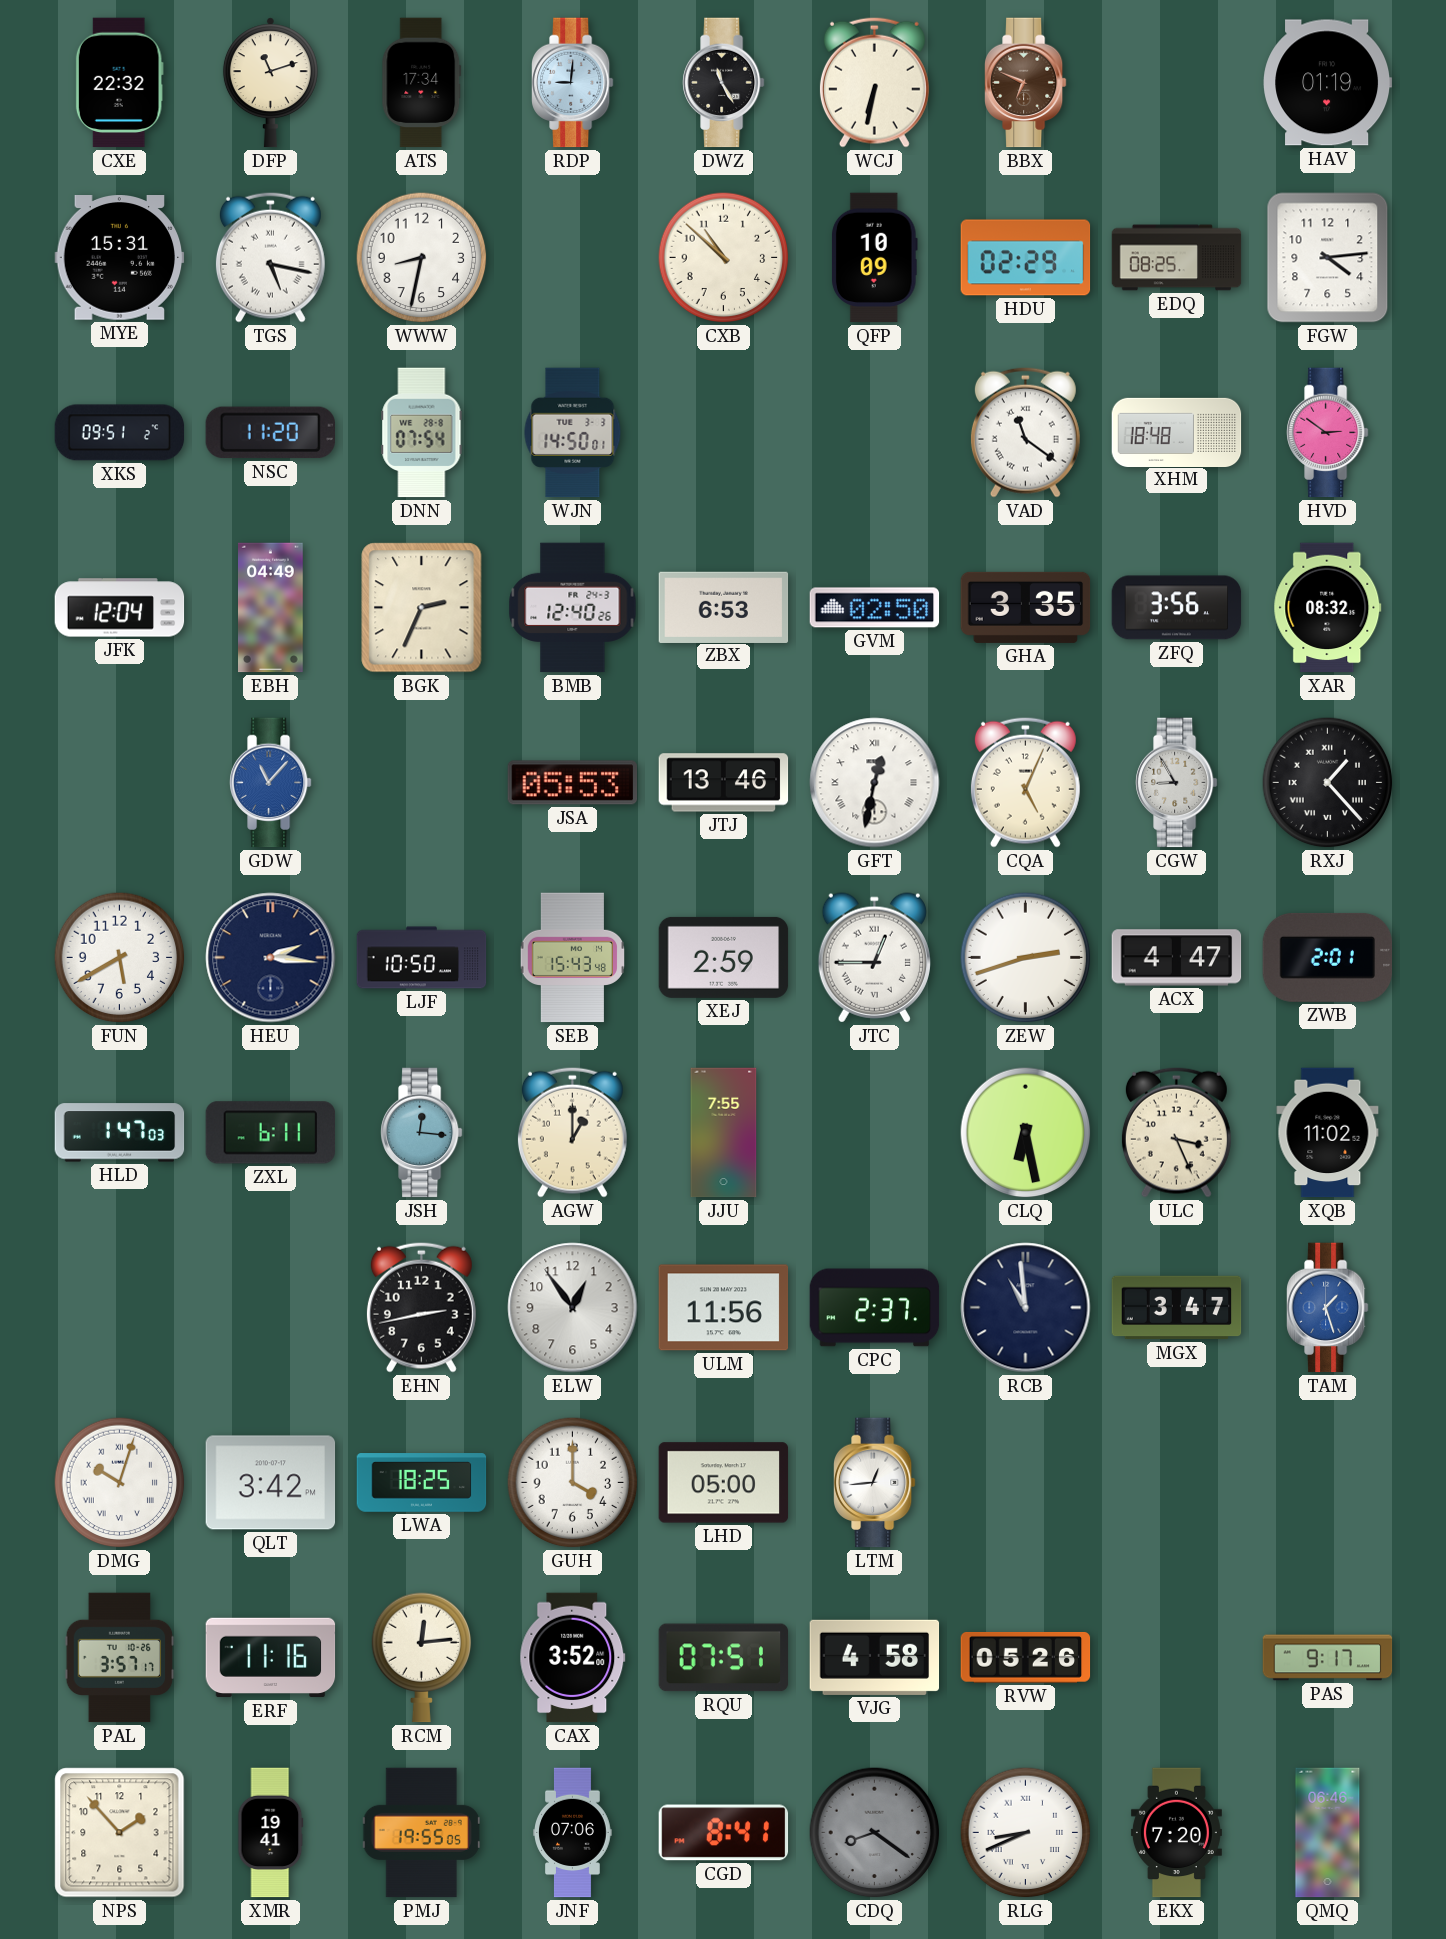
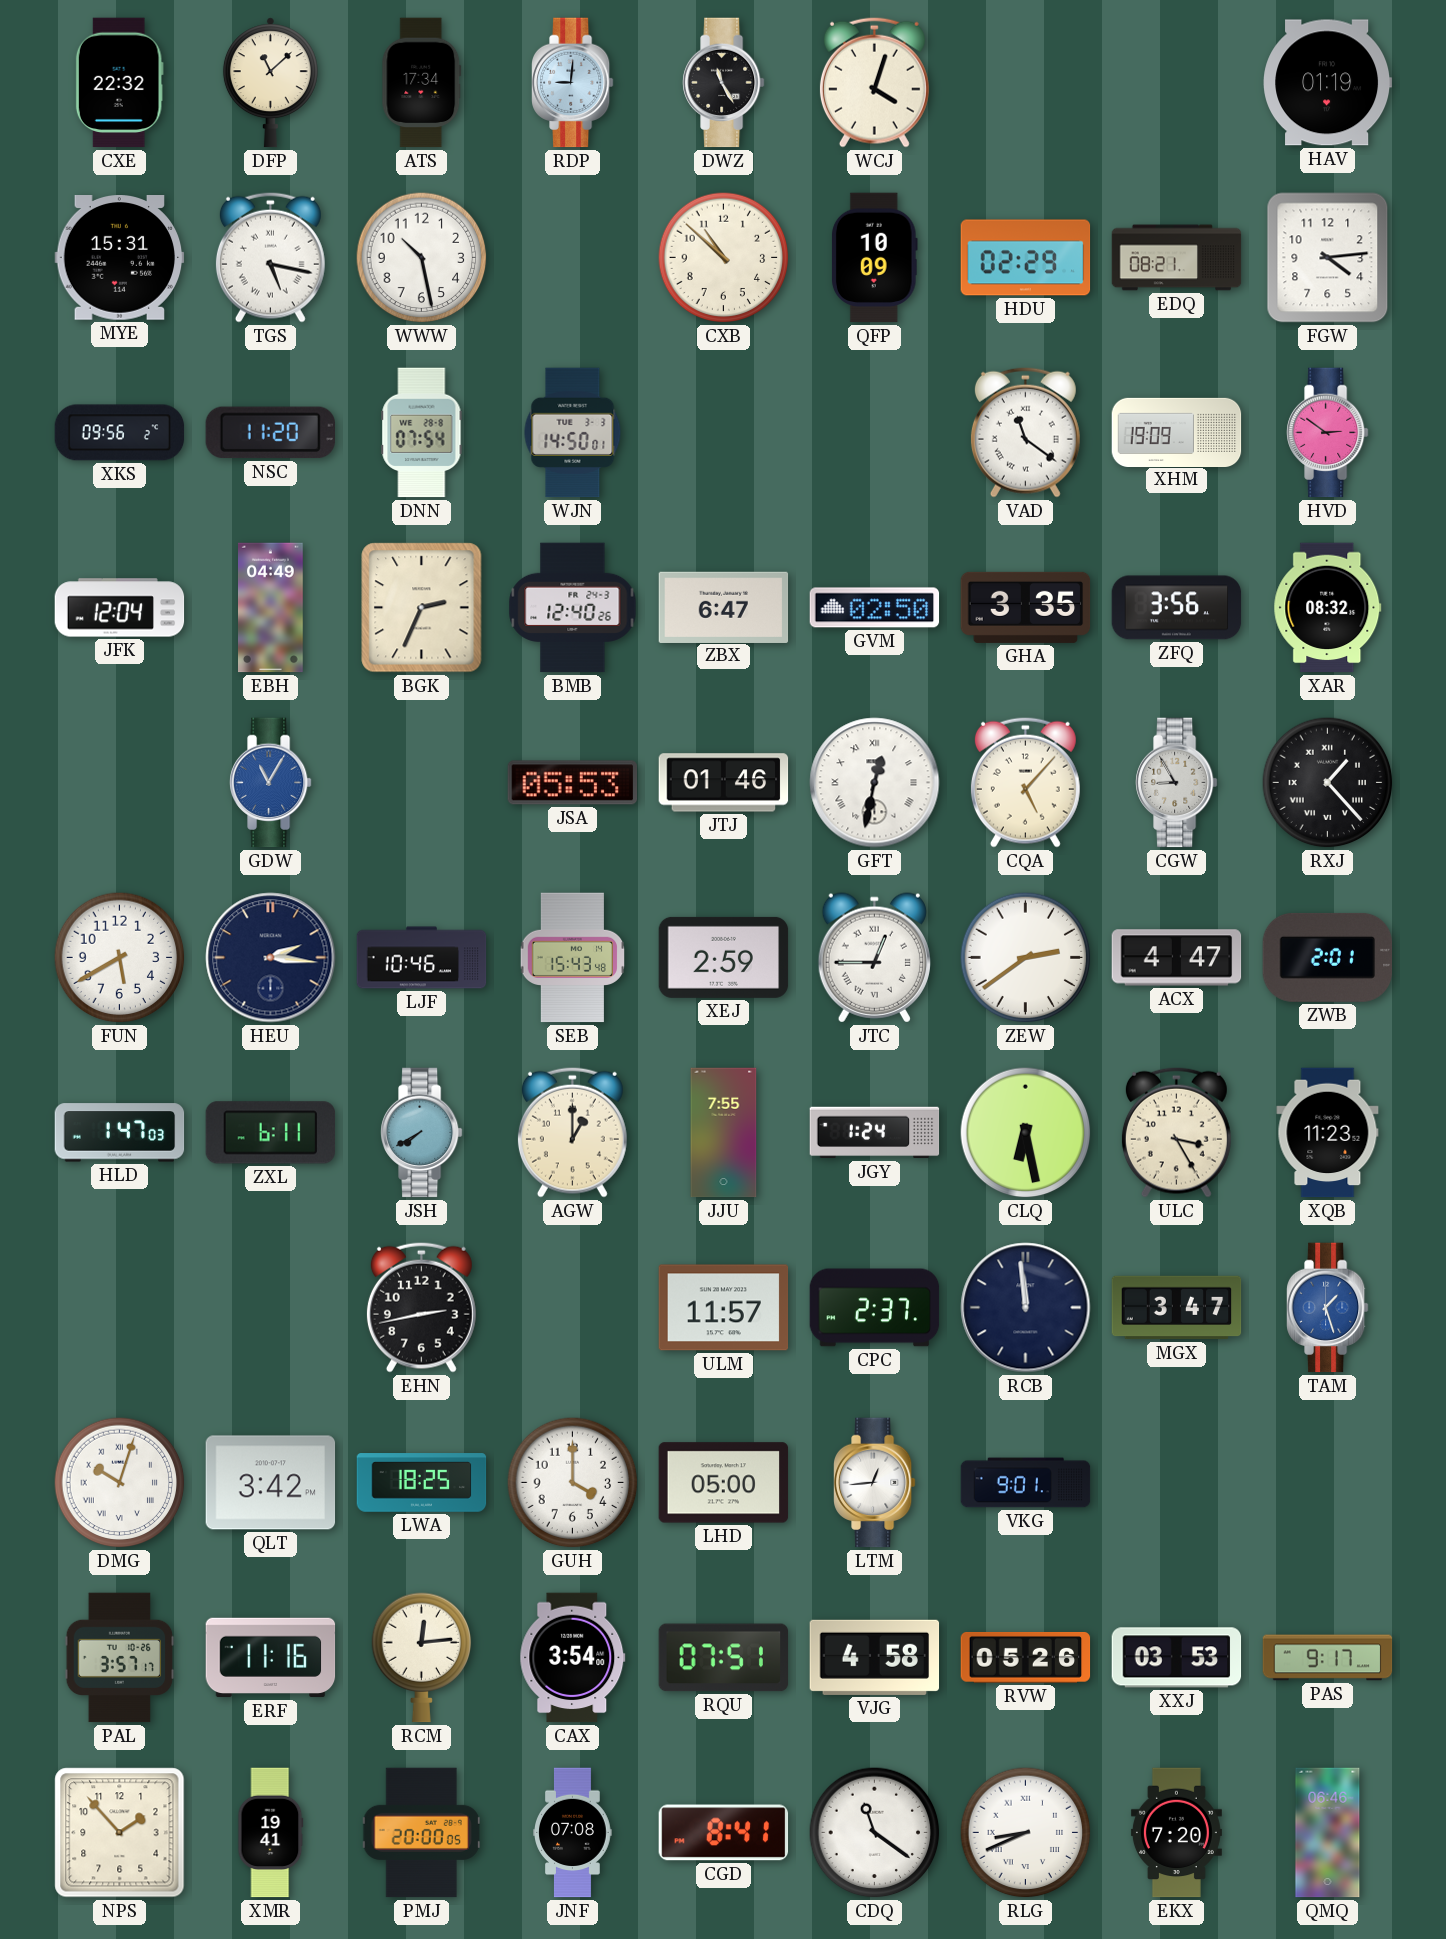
DFP: 11:12 -> 11:08 (270, 83)
WCJ: 6:32 -> 4:03 (874, 82)
BBX: 6:49 -> none (1026, 83)
WWW: 8:32 -> 10:28 (422, 258)
EDQ: 08:25 -> 08:21 (1177, 258)
XKS: 09:51 -> 09:56 (120, 433)
XHM: 18:48 -> 19:09 (1177, 432)
ZBX: 6:53 -> 6:47 (724, 607)
GDW: 11:07 -> 11:05 (271, 783)
JTJ: 13:46 -> 01:46 (724, 783)
CQA: 5:04 -> 5:07 (1025, 782)
LJF: 10:50 -> 10:46 (422, 958)
ZEW: 2:42 -> 2:39 (1026, 958)
JSH: 12:16 -> 7:40 (422, 1133)
JGY: none -> 1:24 (875, 1133)
ULC: 3:26 -> 3:25 (1176, 1132)
XQB: 11:02 -> 11:23 (1328, 1133)
ELW: 12:54 -> none (573, 1308)
ULM: 11:56 -> 11:57 (724, 1308)
RCB: 10:59 -> 11:59 (1026, 1308)
VKG: none -> 9:01 (1026, 1483)
CAX: 3:52 -> 3:54 (573, 1658)
XXJ: none -> 03:53 (1177, 1658)
PMJ: 19:55 -> 20:00 (421, 1833)
JNF: 07:06 -> 07:08 (573, 1833)
CDQ: 8:21 -> 11:21 (875, 1833)
CDQ dial: grey -> white (875, 1833)
